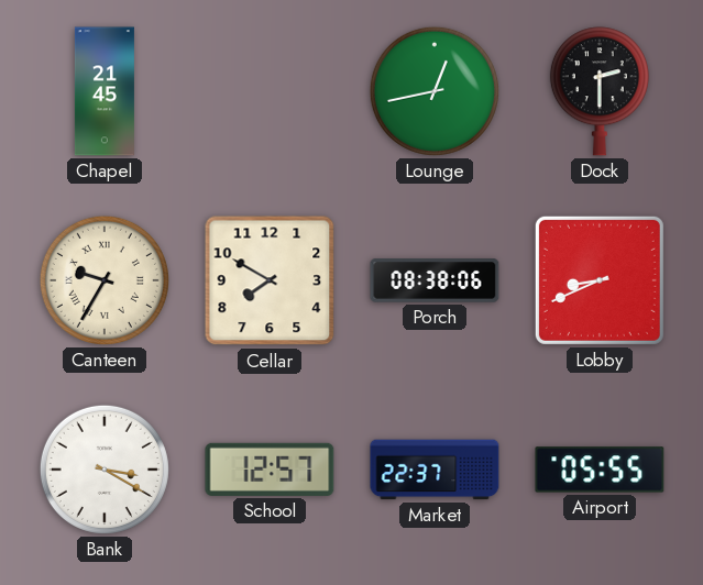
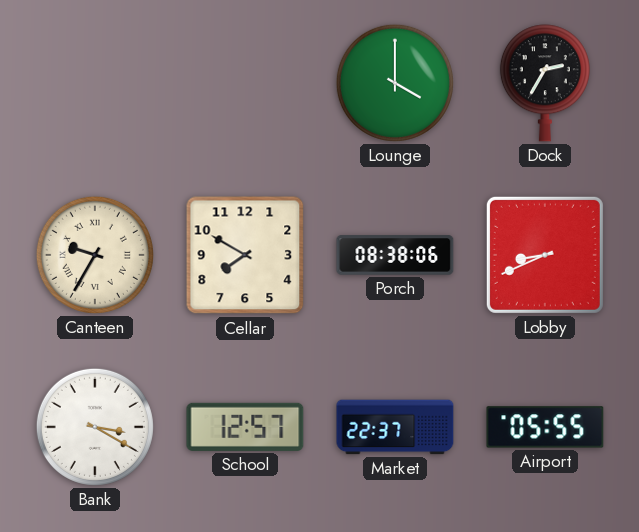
Chapel: 21:45 -> none (105, 91)
Lounge: 12:43 -> 4:00 (395, 83)
Dock: 2:30 -> 2:35 (545, 83)
